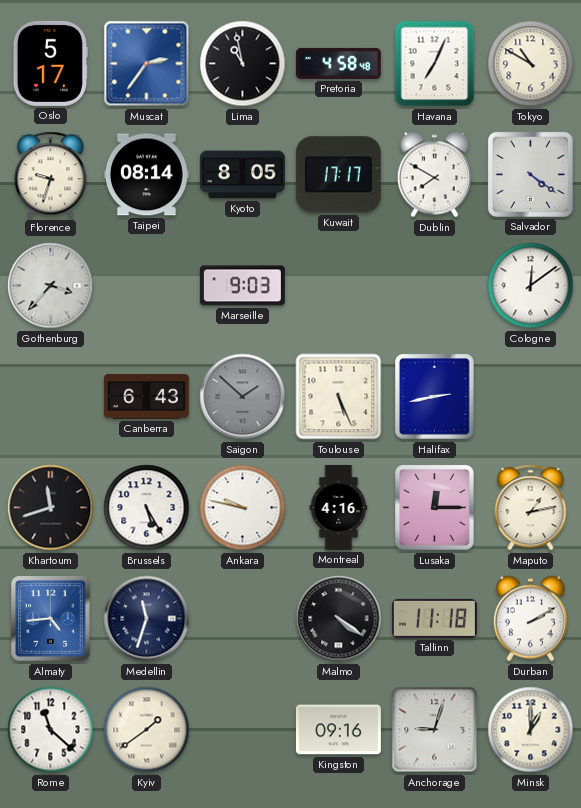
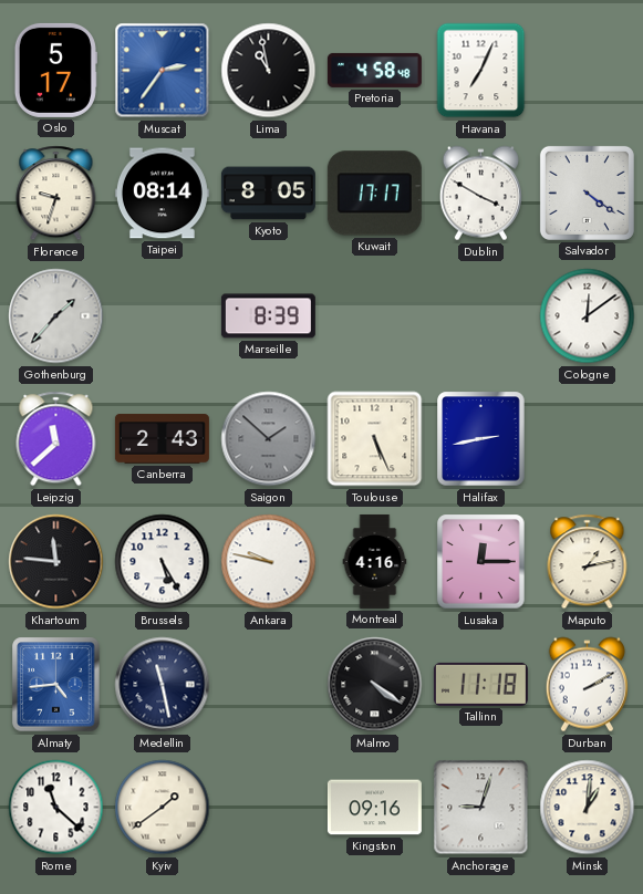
Tokyo: 10:50 -> none (531, 64)
Dublin: 7:50 -> 3:50 (480, 194)
Gothenburg: 3:37 -> 1:37 (56, 316)
Marseille: 9:03 -> 8:39 (268, 316)
Leipzig: none -> 11:38 (56, 439)
Canberra: 6:43 -> 2:43 (162, 439)
Khartoum: 11:42 -> 11:46 (56, 562)
Medellin: 11:33 -> 11:28 (163, 685)
Minsk: 1:00 -> 1:01 (588, 808)
